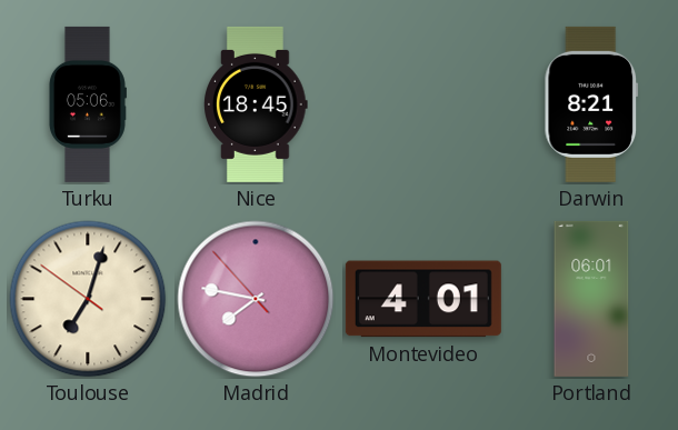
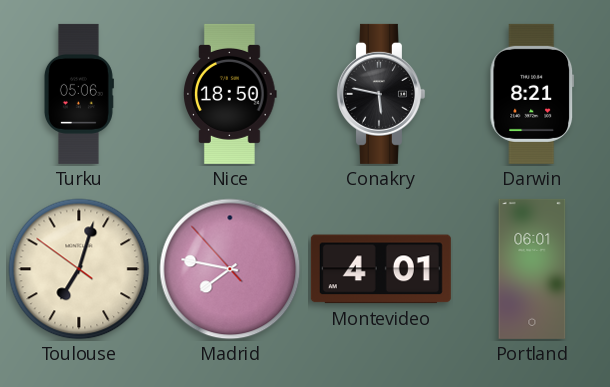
Nice: 18:45 -> 18:50 (231, 94)
Conakry: none -> 5:47 (380, 94)
